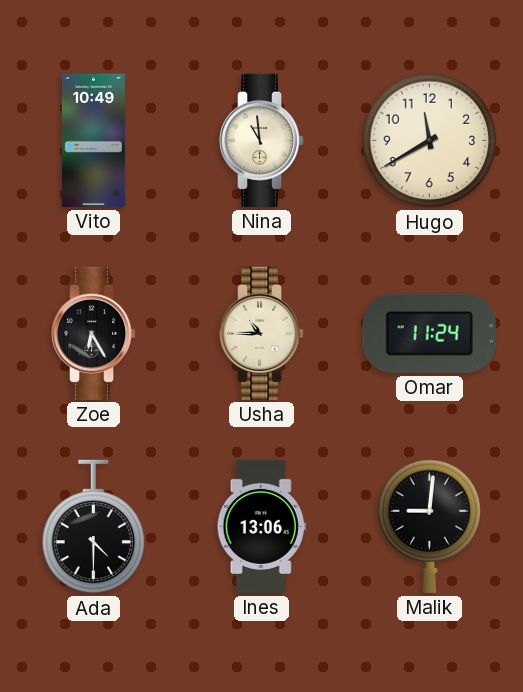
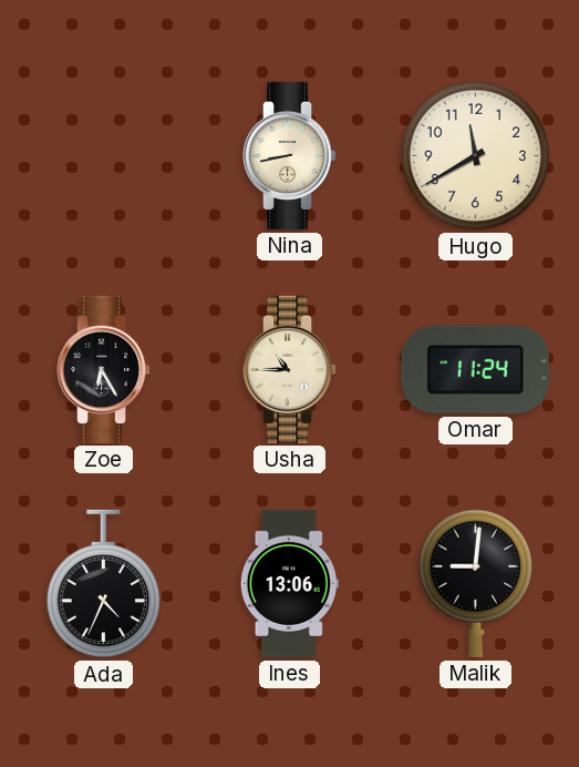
Vito: 10:49 -> none (93, 140)
Nina: 10:59 -> 8:43 (291, 155)
Ada: 4:30 -> 4:34 (104, 584)
